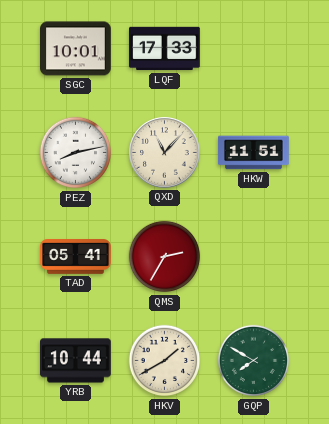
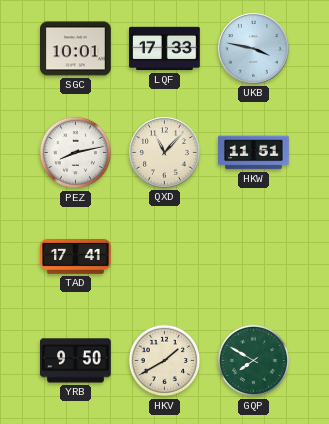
UKB: none -> 3:47 (254, 49)
TAD: 05:41 -> 17:41 (76, 257)
QMS: 2:35 -> none (165, 257)
YRB: 10:44 -> 9:50 (76, 361)
